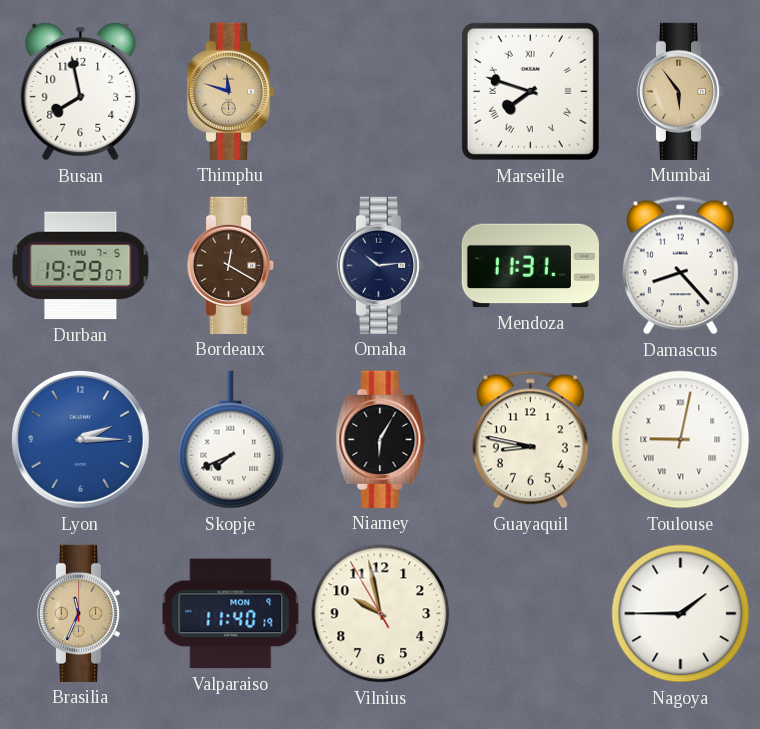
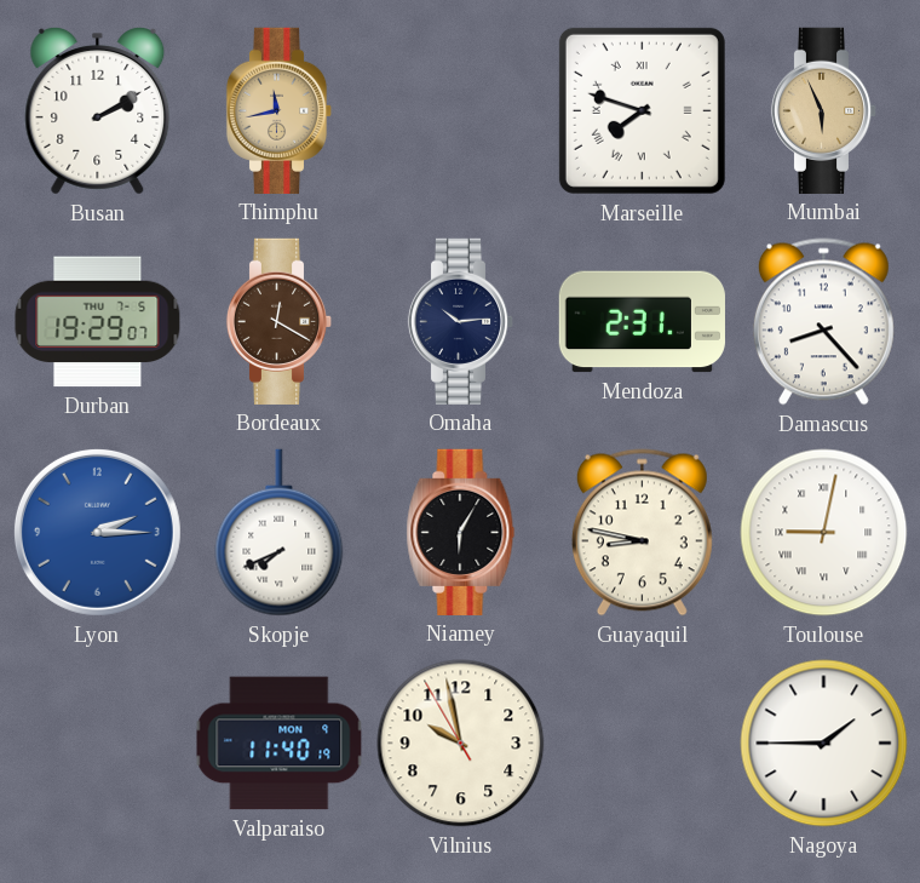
Busan: 7:58 -> 2:10 (98, 111)
Thimphu: 11:48 -> 11:43 (280, 110)
Mumbai: 5:54 -> 5:56 (824, 110)
Mendoza: 11:31 -> 2:31 (642, 322)
Brasilia: 11:34 -> none (81, 613)
